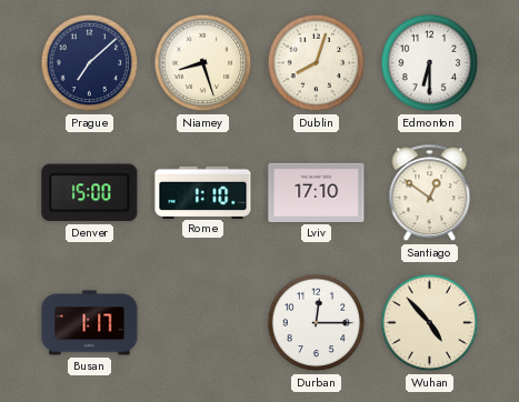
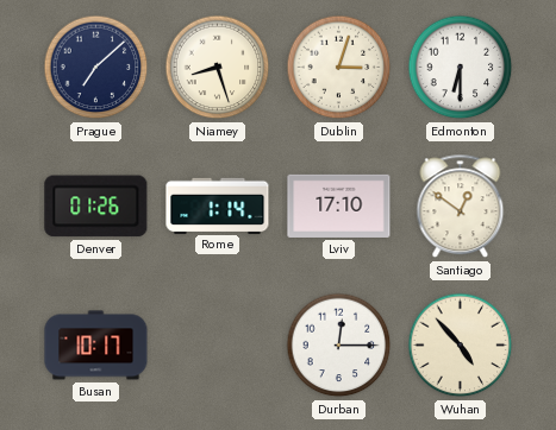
Dublin: 8:03 -> 3:03 (339, 68)
Denver: 15:00 -> 01:26 (96, 207)
Rome: 1:10 -> 1:14 (218, 205)
Busan: 1:17 -> 10:17 (96, 346)
